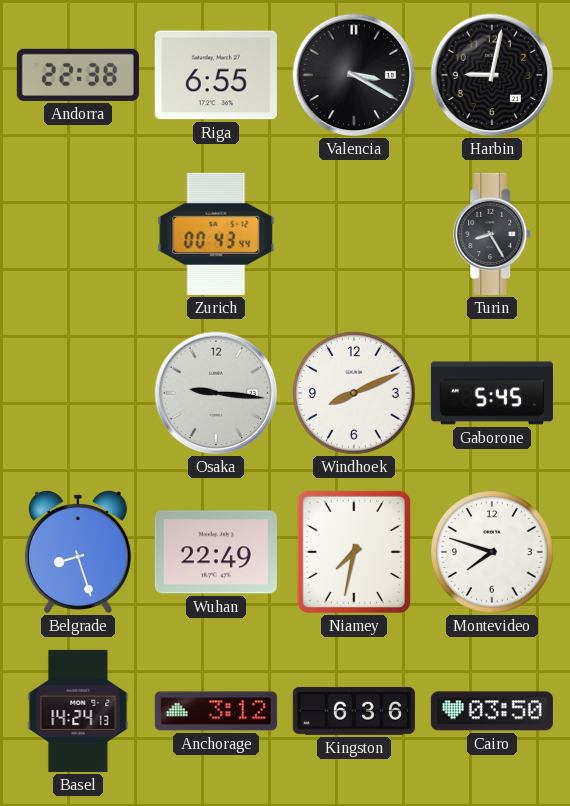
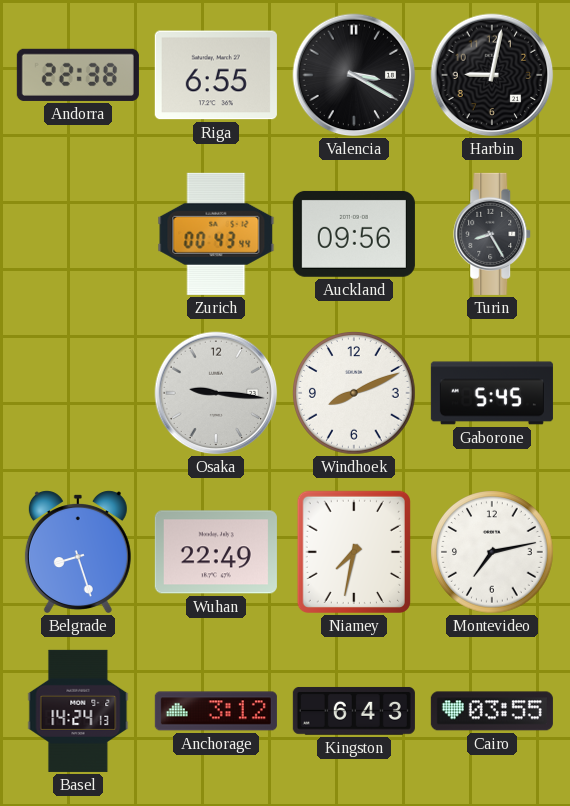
Auckland: none -> 09:56 (354, 234)
Montevideo: 7:48 -> 7:13 (492, 552)
Kingston: 6:36 -> 6:43 (354, 711)
Cairo: 03:50 -> 03:55 (492, 711)
